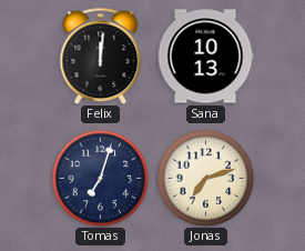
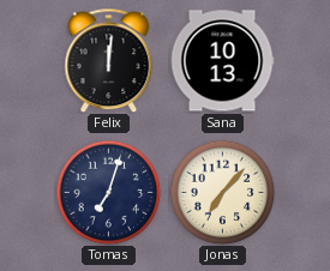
Jonas: 7:12 -> 7:07 (222, 192)
